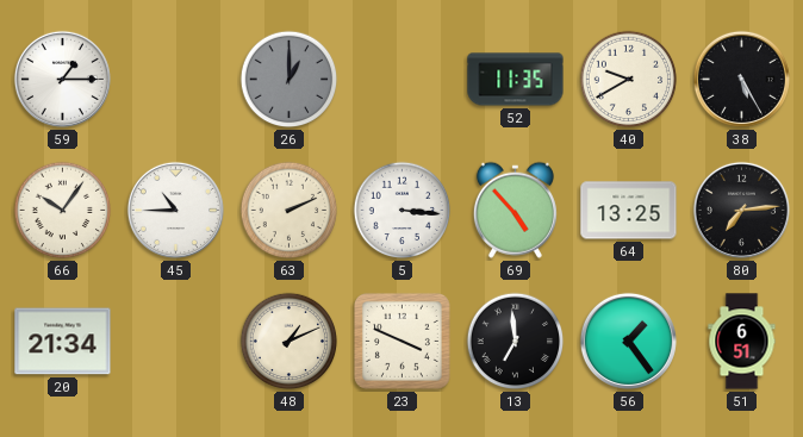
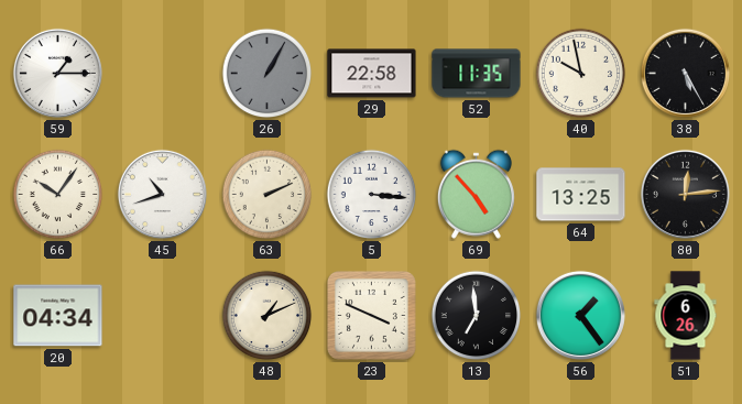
26: 1:00 -> 1:05 (268, 74)
29: none -> 22:58 (372, 74)
40: 9:40 -> 9:58 (581, 74)
45: 10:45 -> 10:42 (162, 194)
80: 7:14 -> 12:14 (685, 194)
20: 21:34 -> 04:34 (58, 316)
51: 6:51 -> 6:26 (686, 316)
